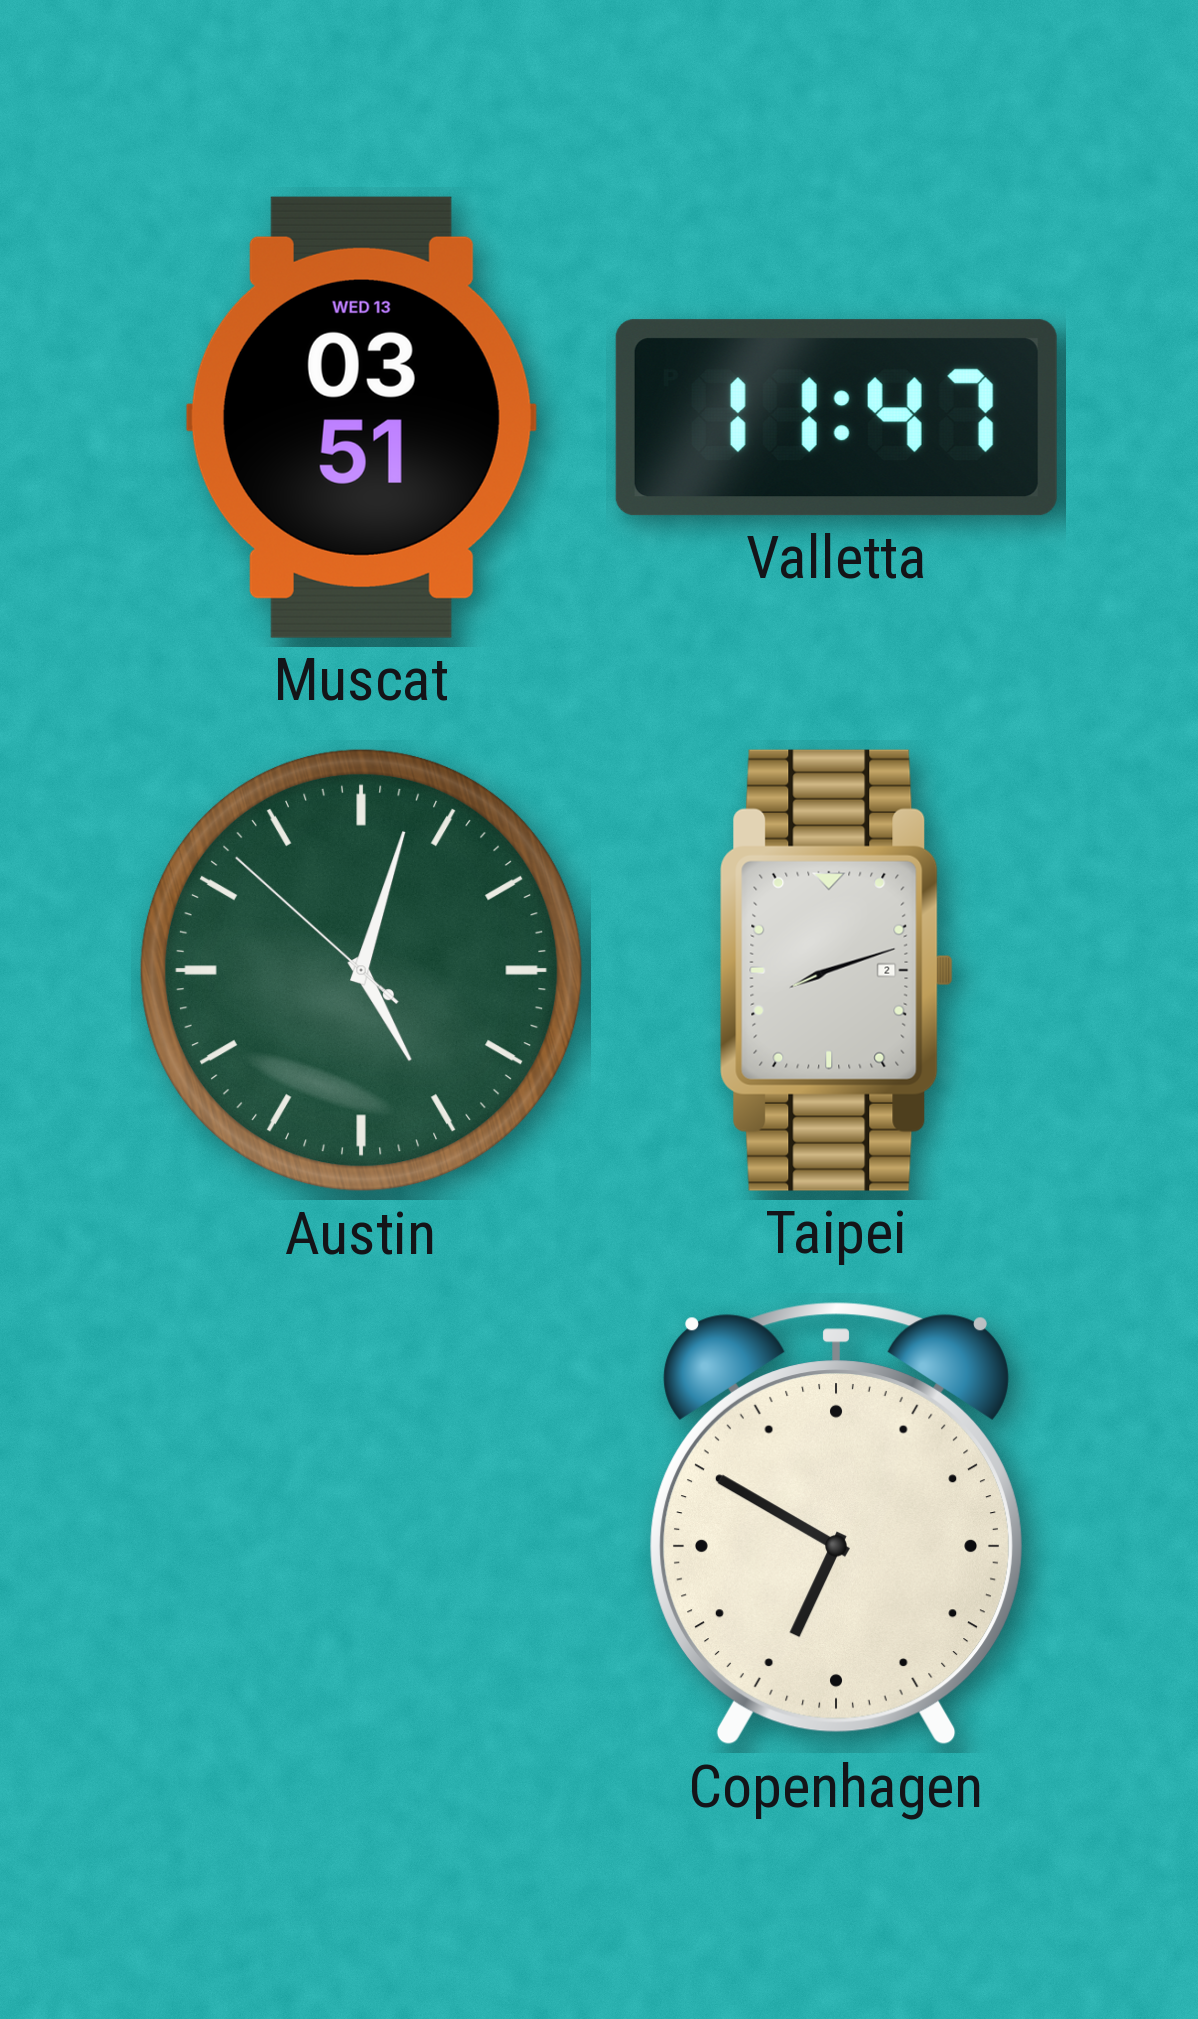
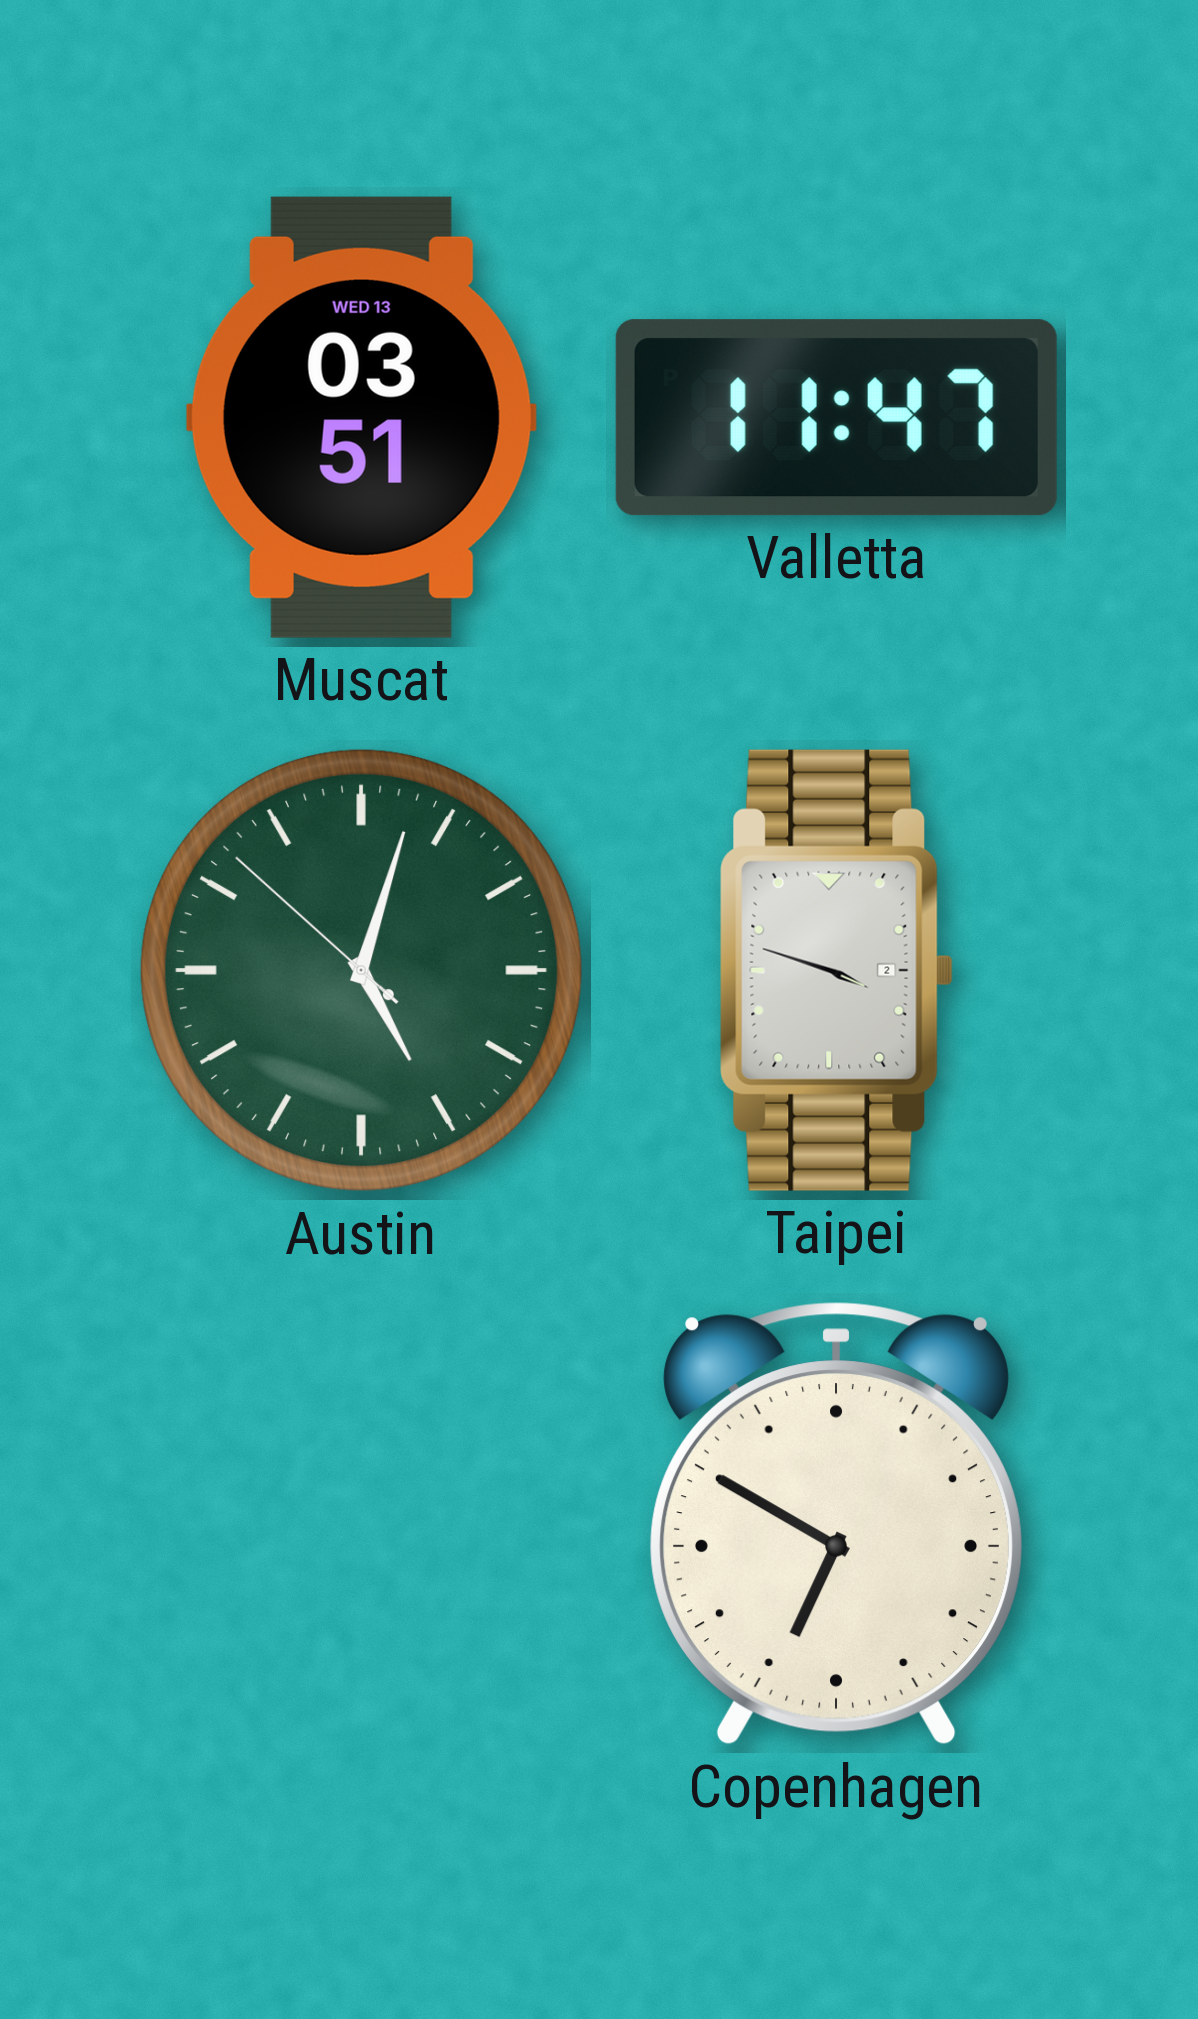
Taipei: 8:12 -> 3:48 (836, 970)
